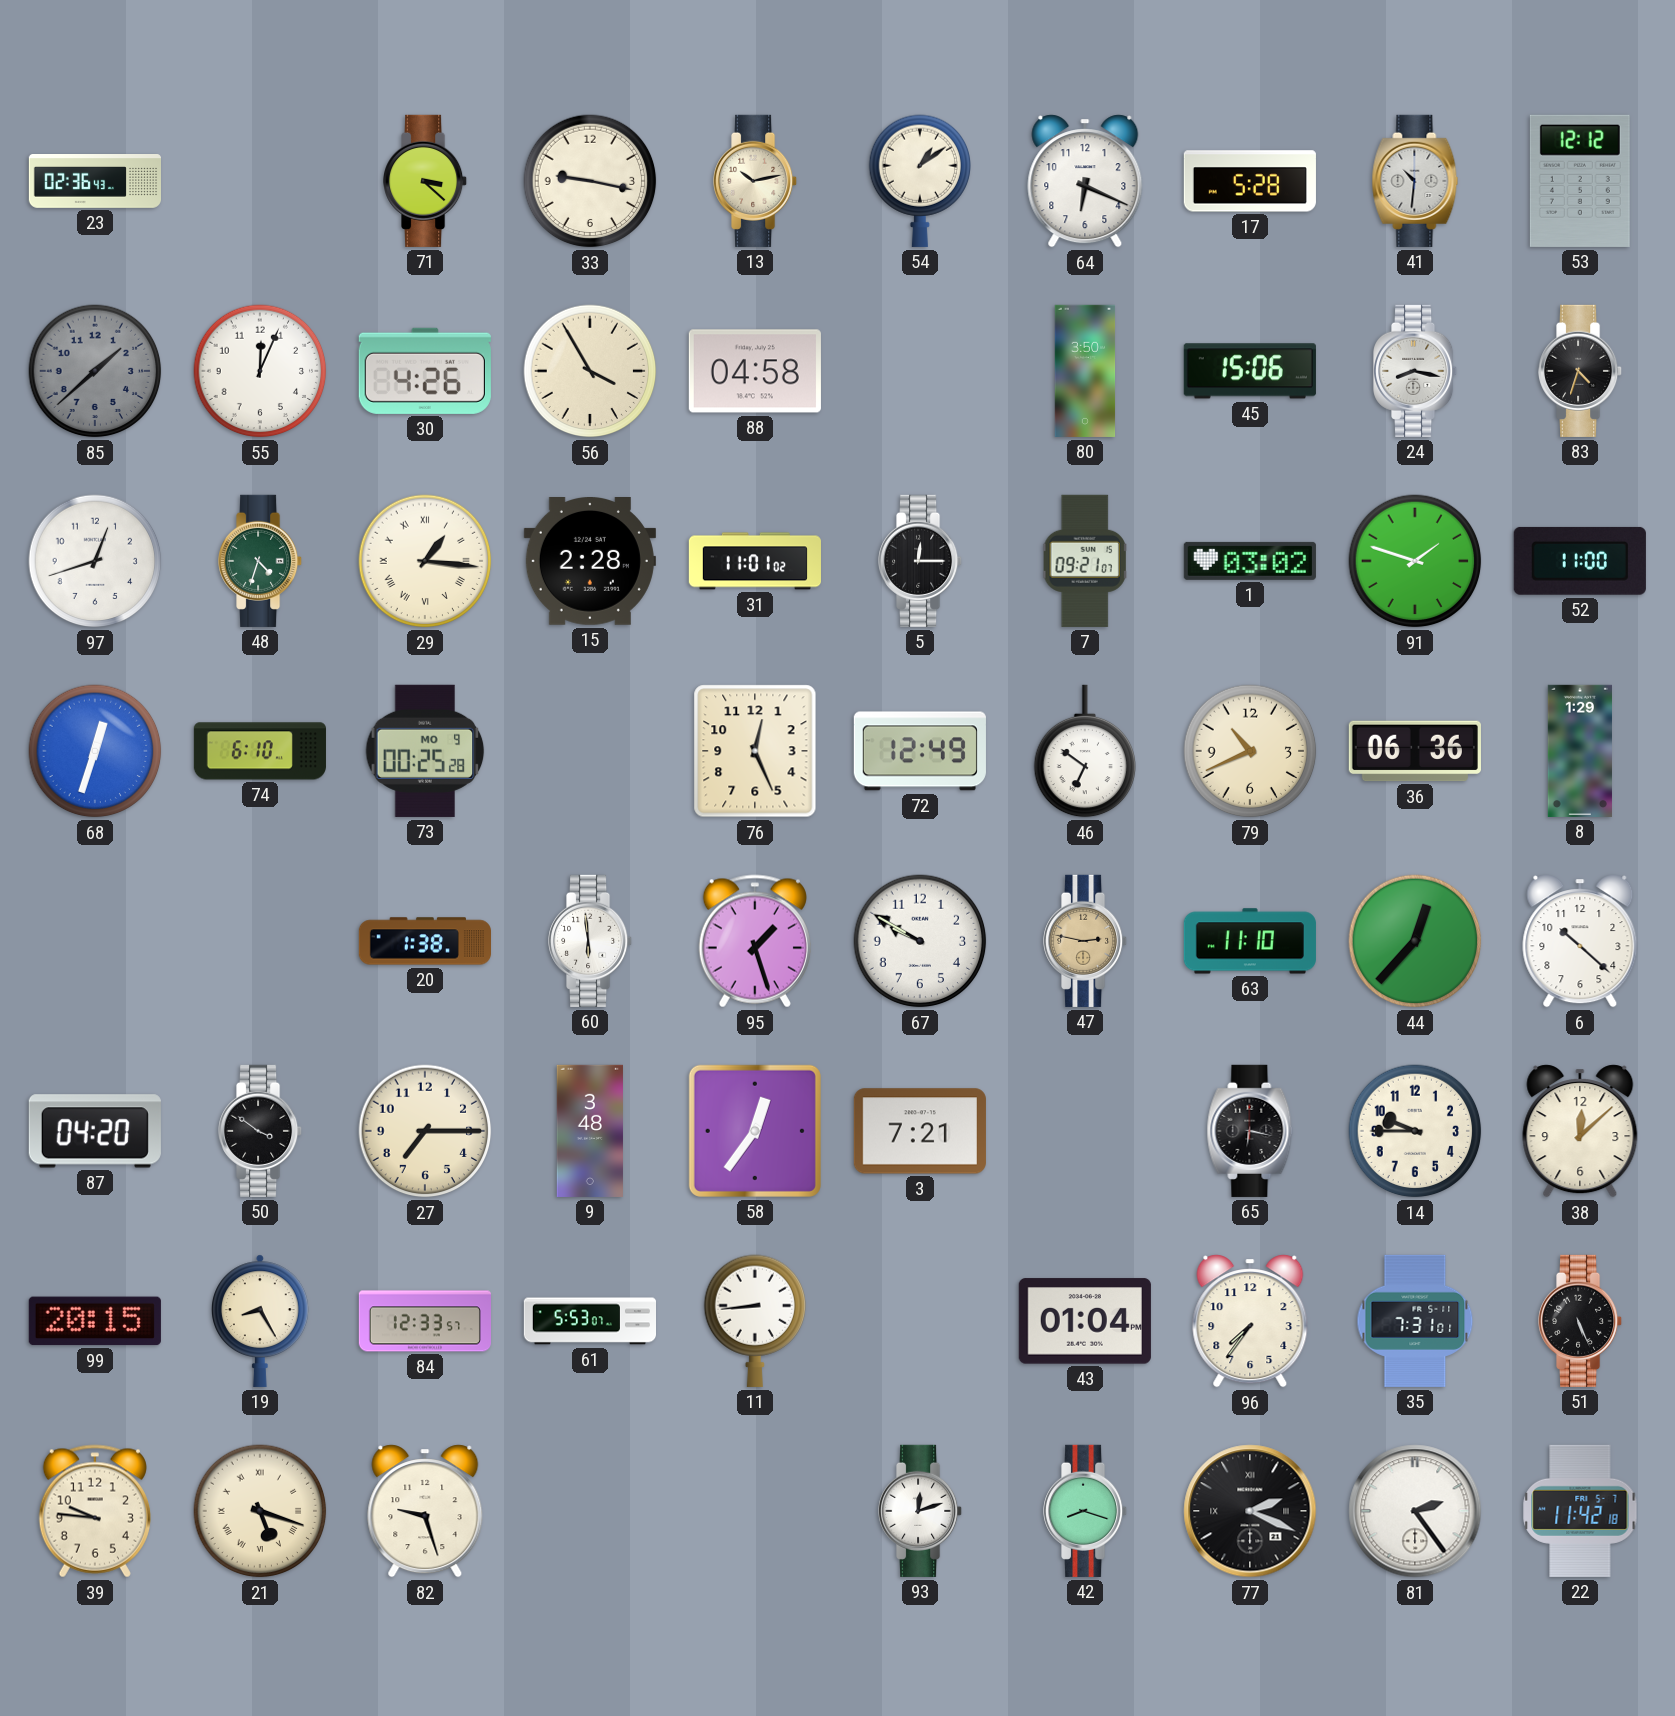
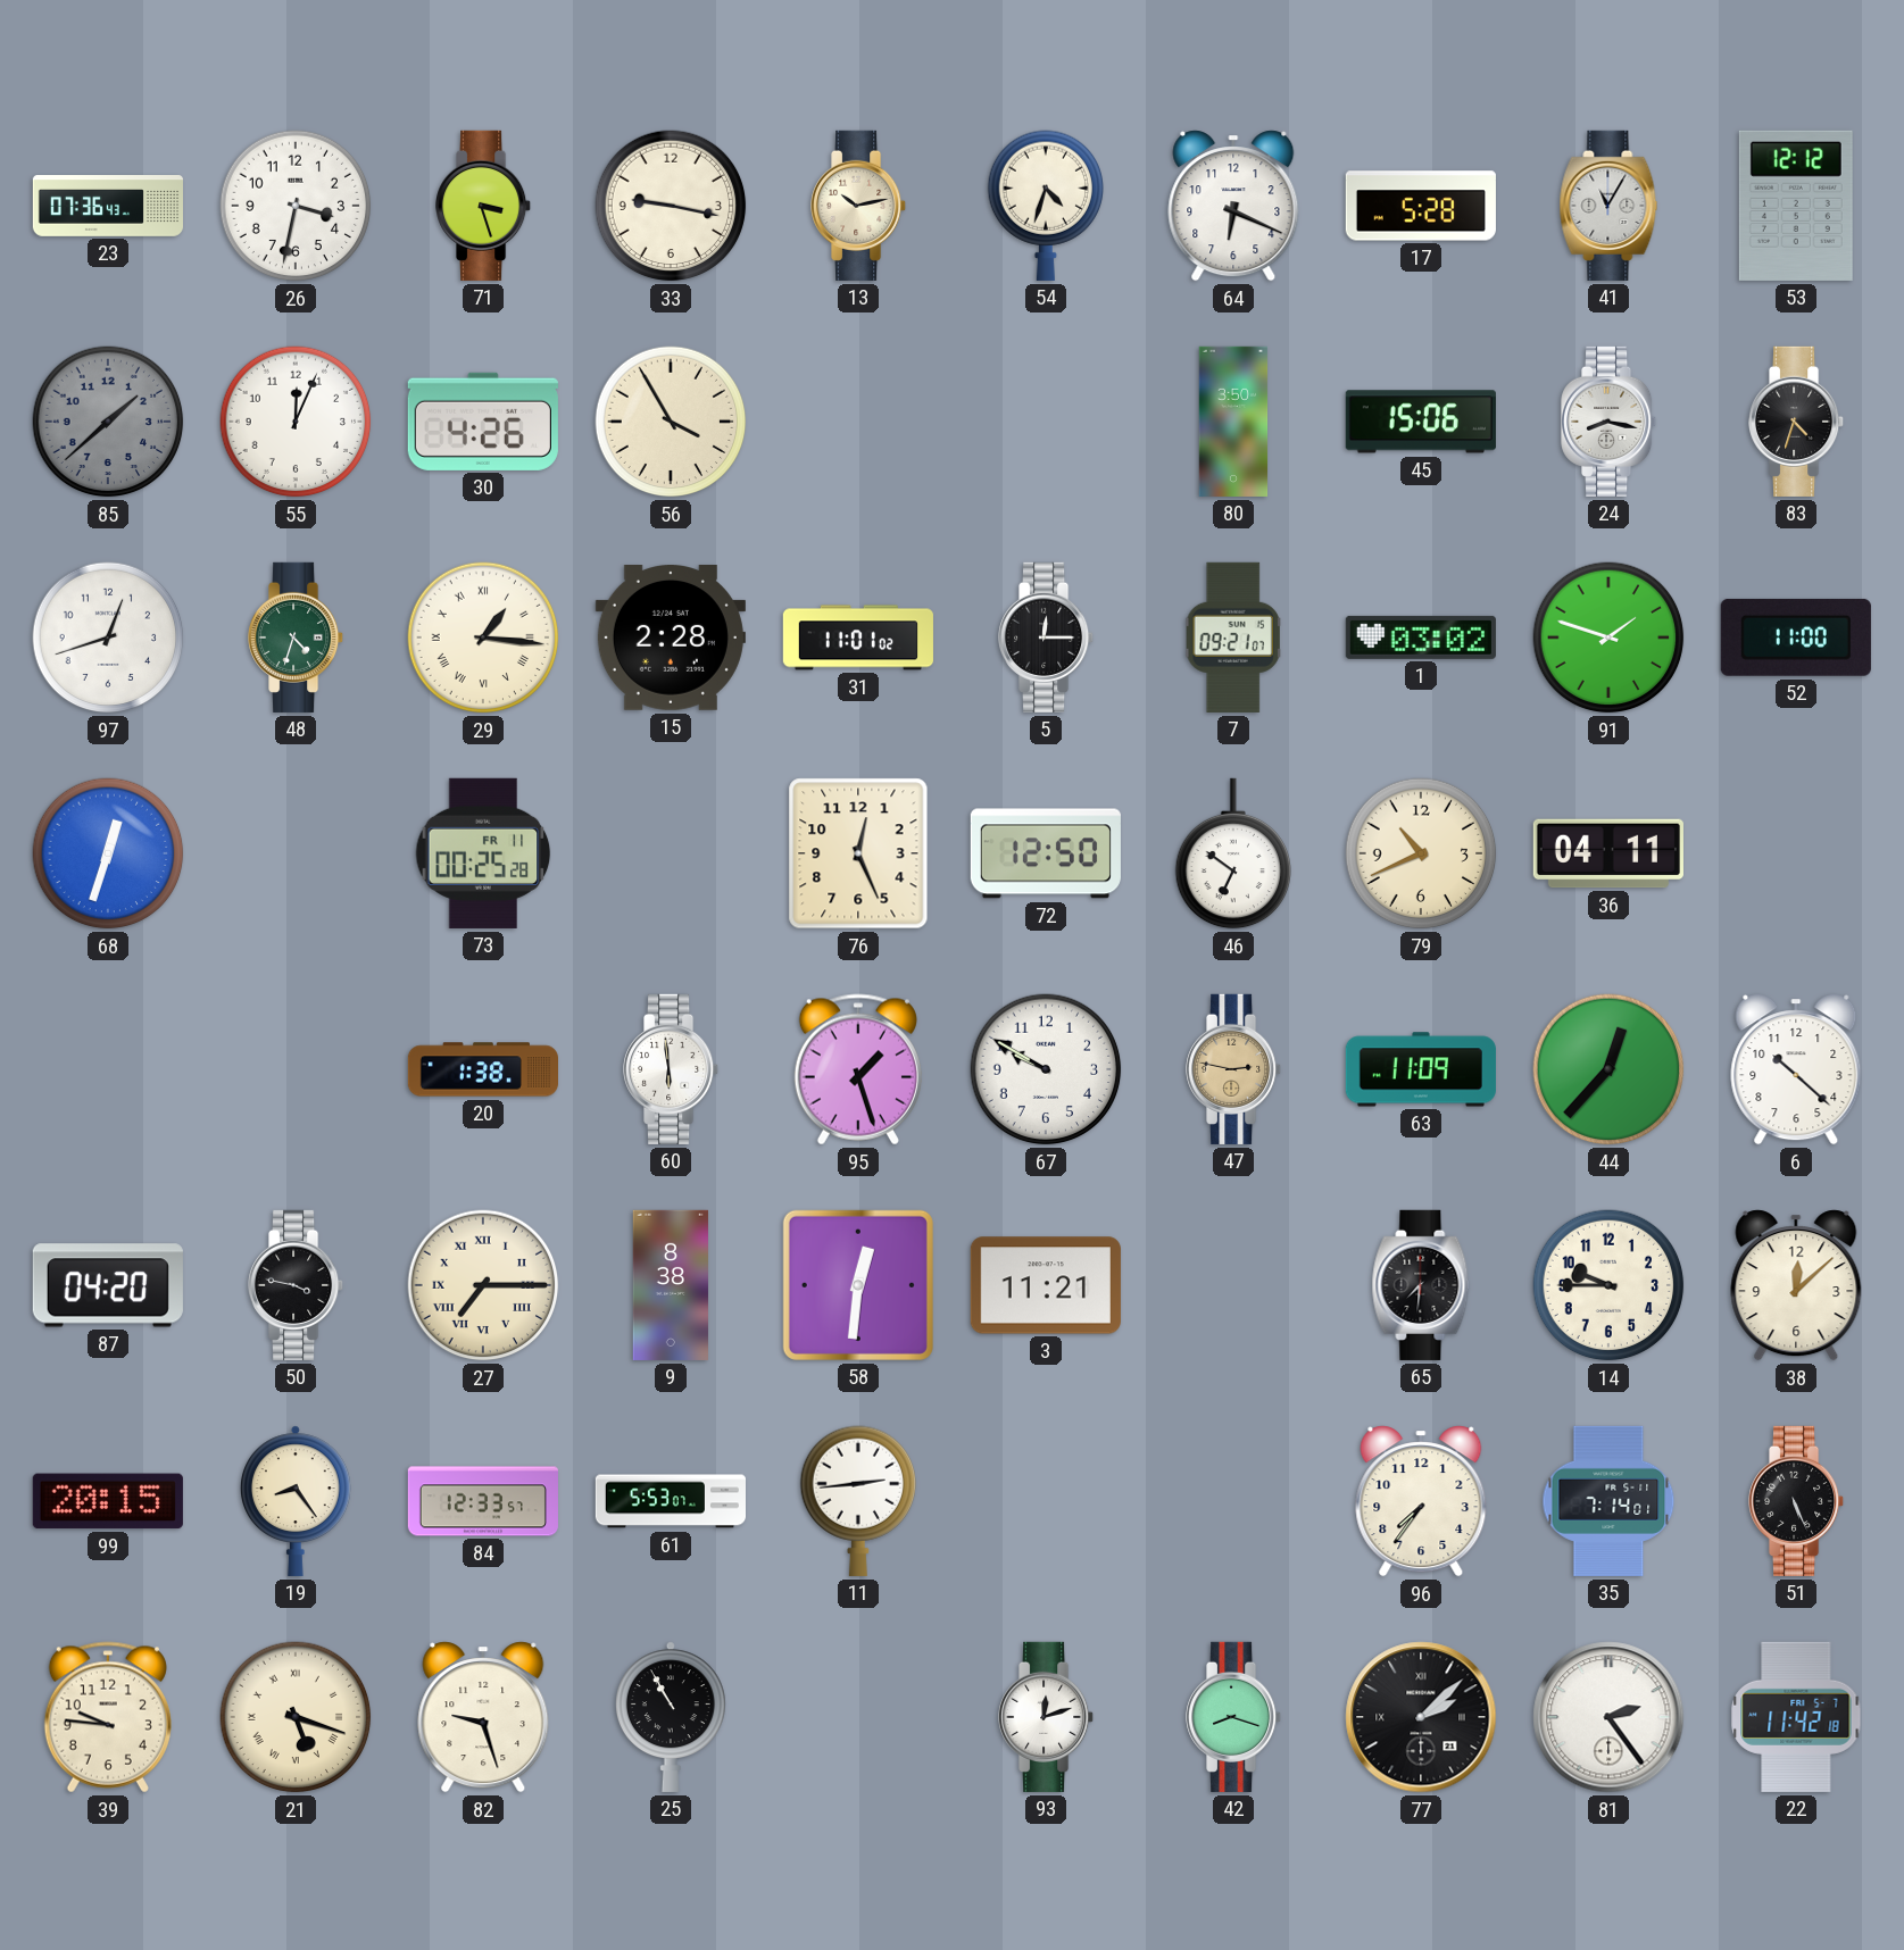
23: 02:36 -> 07:36 (107, 207)
26: none -> 3:32 (296, 206)
71: 3:22 -> 3:27 (484, 206)
54: 1:09 -> 4:33 (1045, 206)
41: 10:31 -> 11:05 (1608, 206)
88: 04:58 -> none (755, 371)
74: 6:10 -> none (260, 751)
73 date: MO 9 -> FR 11 (483, 853)
72: 12:49 -> 12:50 (1046, 853)
36: 06:36 -> 04:11 (1608, 853)
8: 1:29 -> none (1580, 751)
63: 11:10 -> 11:09 (1421, 1069)
50: 3:51 -> 3:47 (297, 1285)
27 numerals: Arabic -> Roman (483, 1285)
9: 3:48 -> 8:38 (670, 1285)
58: 12:36 -> 12:31 (858, 1285)
3: 7:21 -> 11:21 (1046, 1285)
65: 6:17 -> 7:31 (1421, 1285)
19: 8:25 -> 8:24 (296, 1501)
11: 8:44 -> 2:44 (857, 1501)
43: 01:04 -> none (1085, 1321)
35: 7:31 -> 7:14 (1608, 1501)
25: none -> 10:55 (671, 1717)
77: 2:19 -> 2:08 (1421, 1717)
